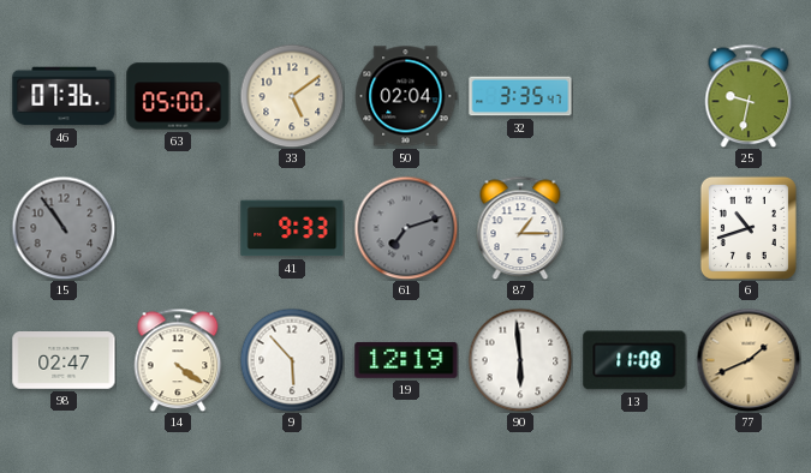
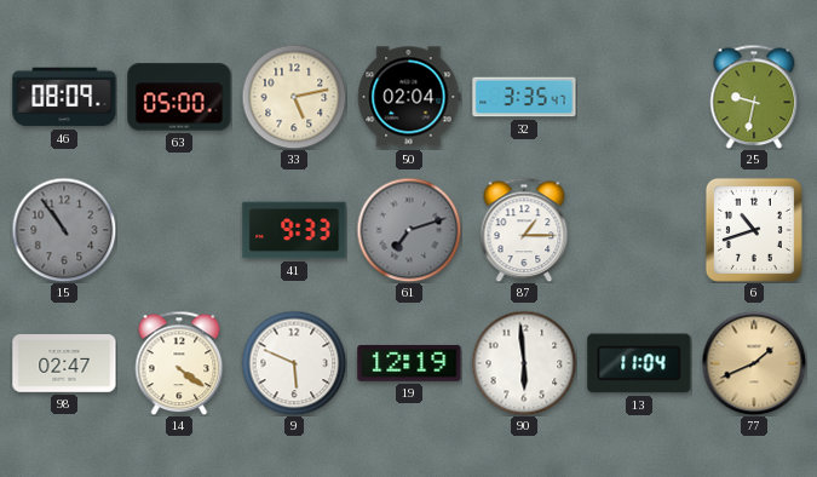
46: 07:36 -> 08:09 (64, 97)
33: 5:09 -> 5:13 (294, 97)
9: 5:53 -> 5:49 (294, 363)
13: 11:08 -> 11:04 (639, 363)
